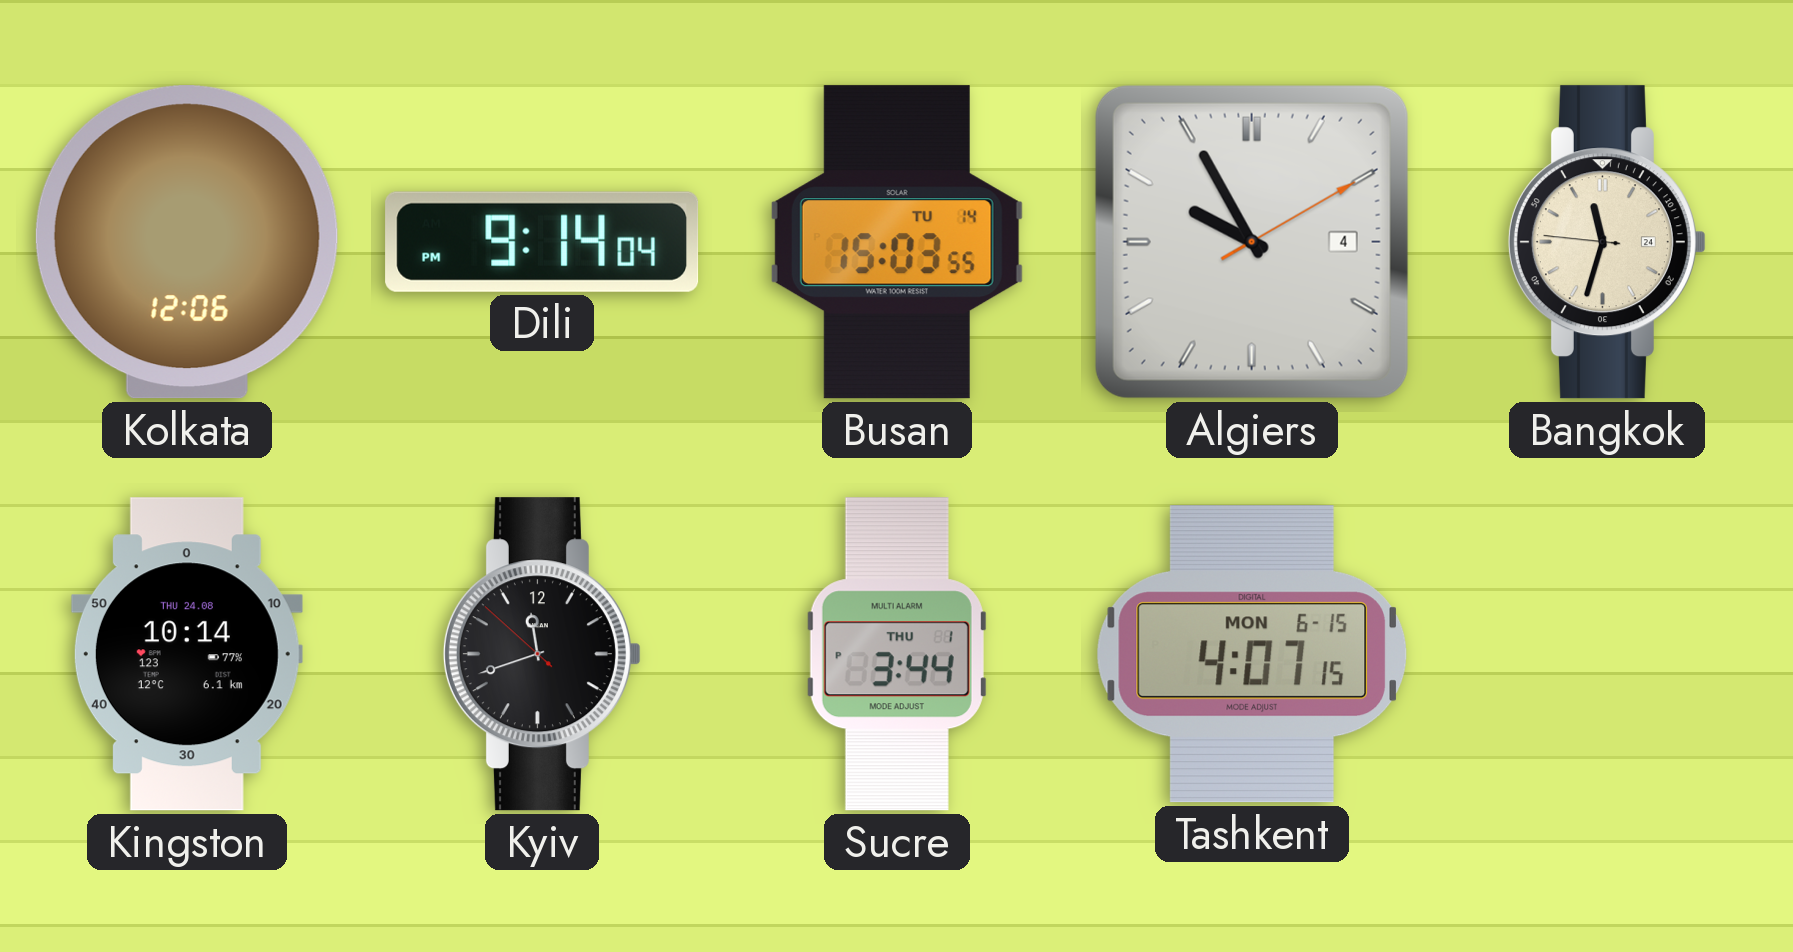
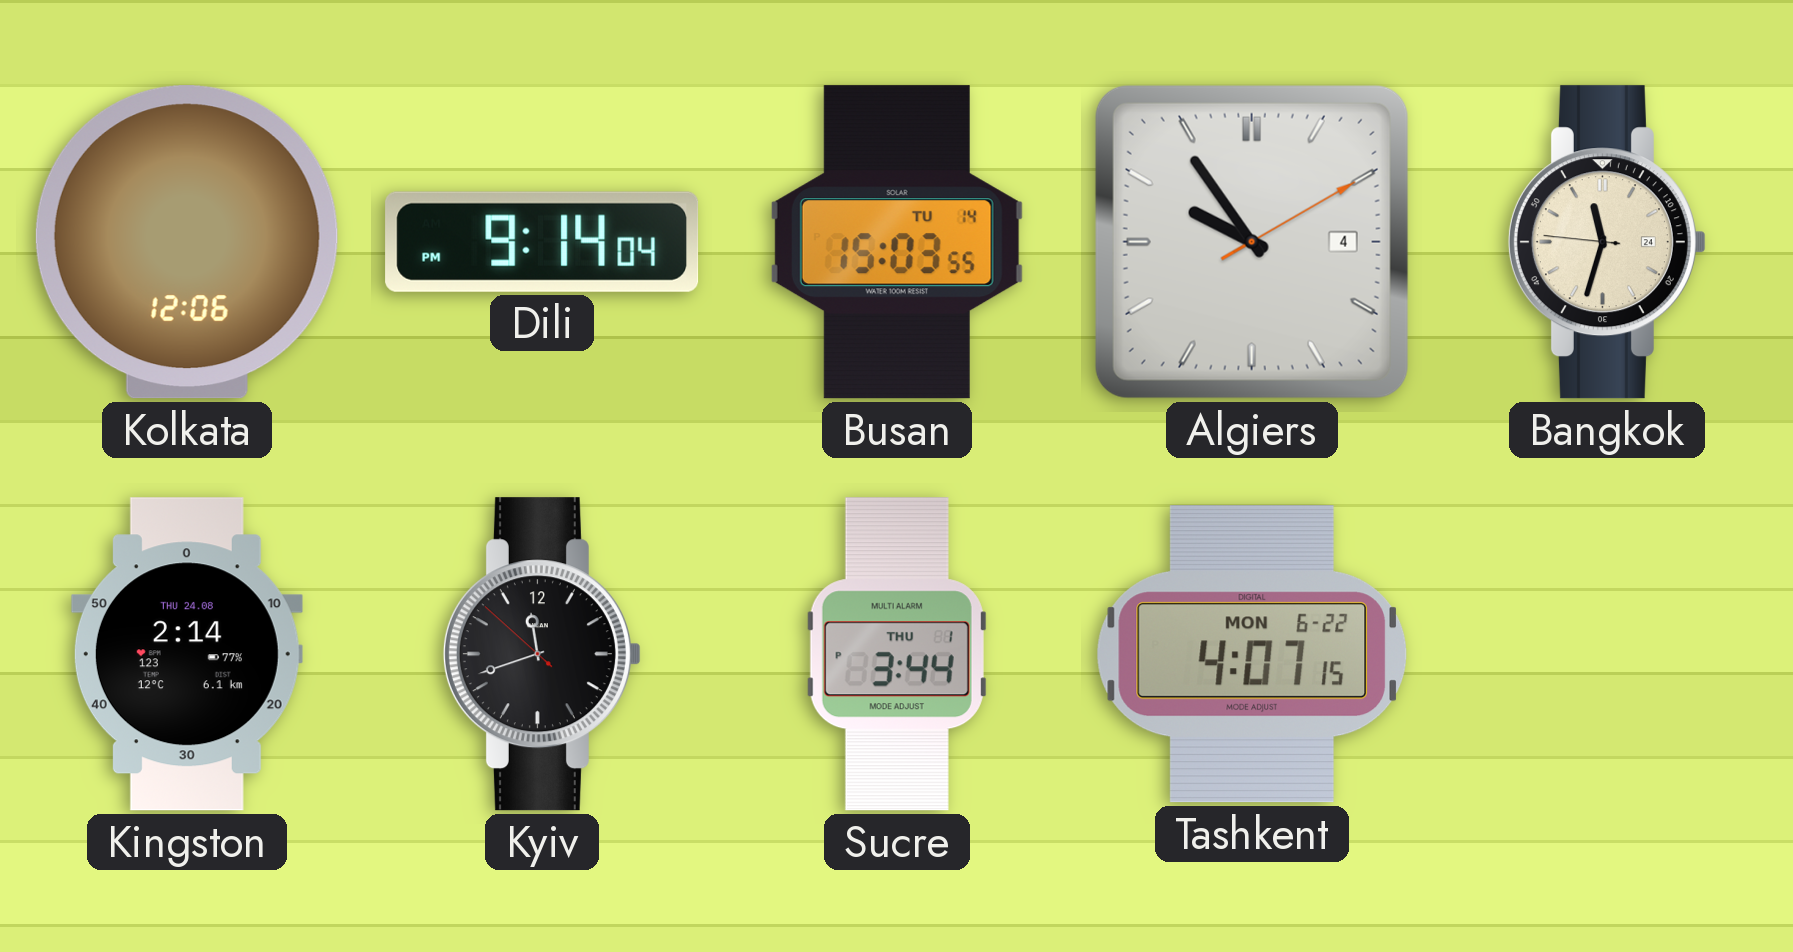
Algiers: 9:55 -> 9:54 (1252, 242)
Kingston: 10:14 -> 2:14 (187, 654)
Tashkent date: MON 6-15 -> MON 6-22 (1252, 654)
